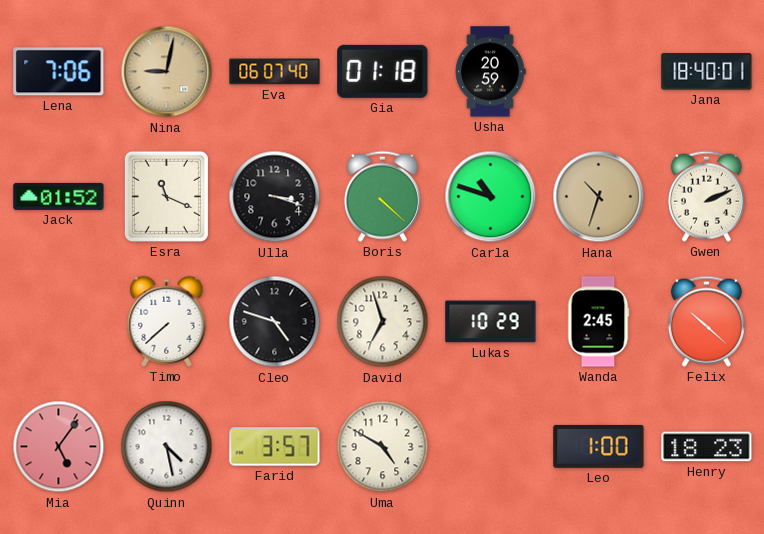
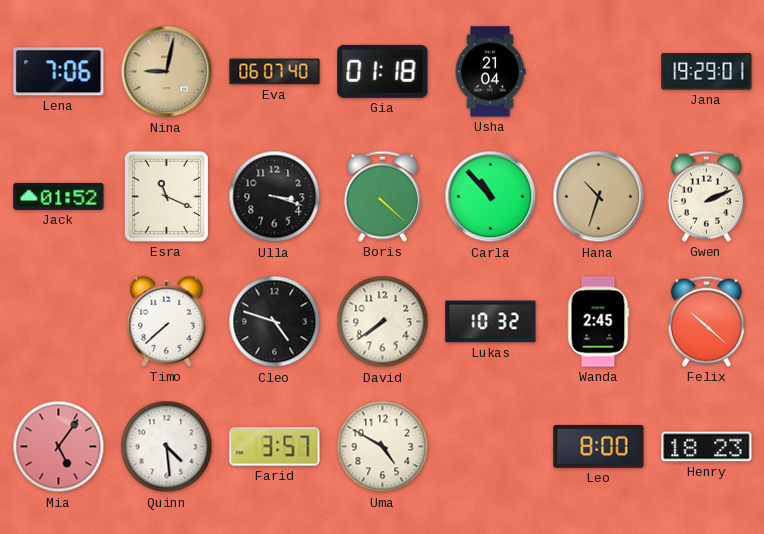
Usha: 20:59 -> 21:04 (490, 72)
Jana: 18:40 -> 19:29 (707, 72)
Carla: 10:48 -> 10:53 (491, 197)
David: 6:57 -> 7:39 (383, 322)
Lukas: 10:29 -> 10:32 (491, 322)
Quinn: 4:28 -> 4:29 (167, 447)
Leo: 1:00 -> 8:00 (599, 446)
